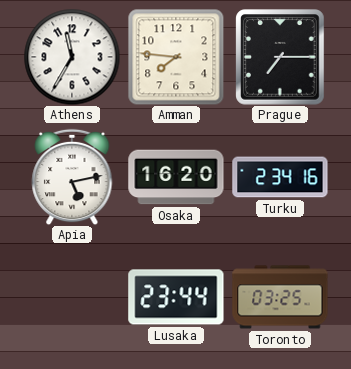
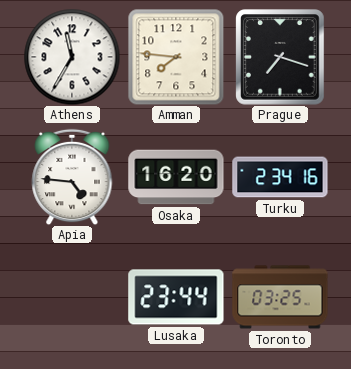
Prague: 7:15 -> 7:18 (280, 57)
Apia: 5:13 -> 4:46 (72, 177)
